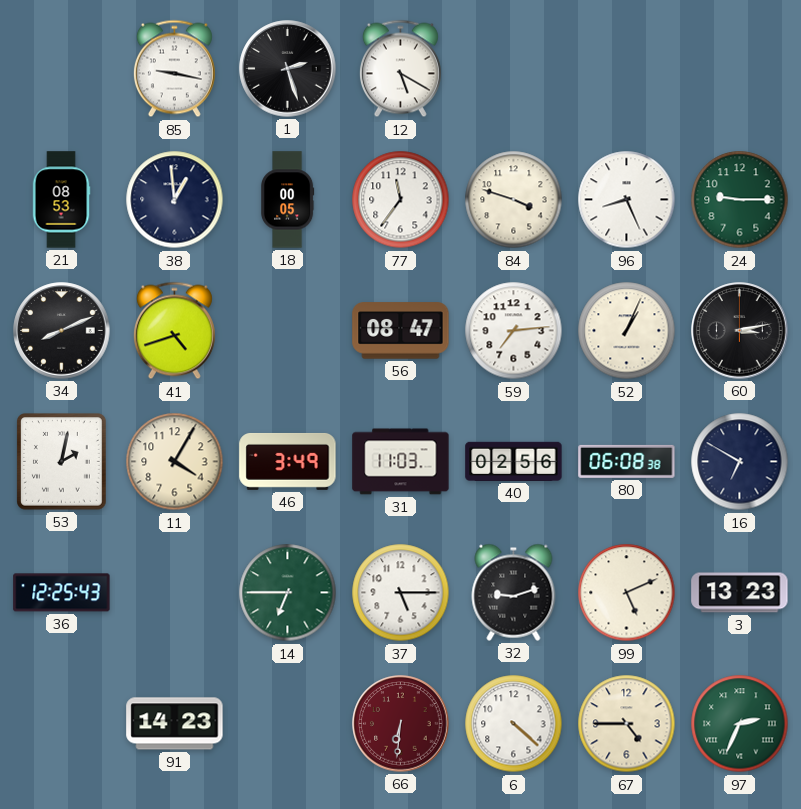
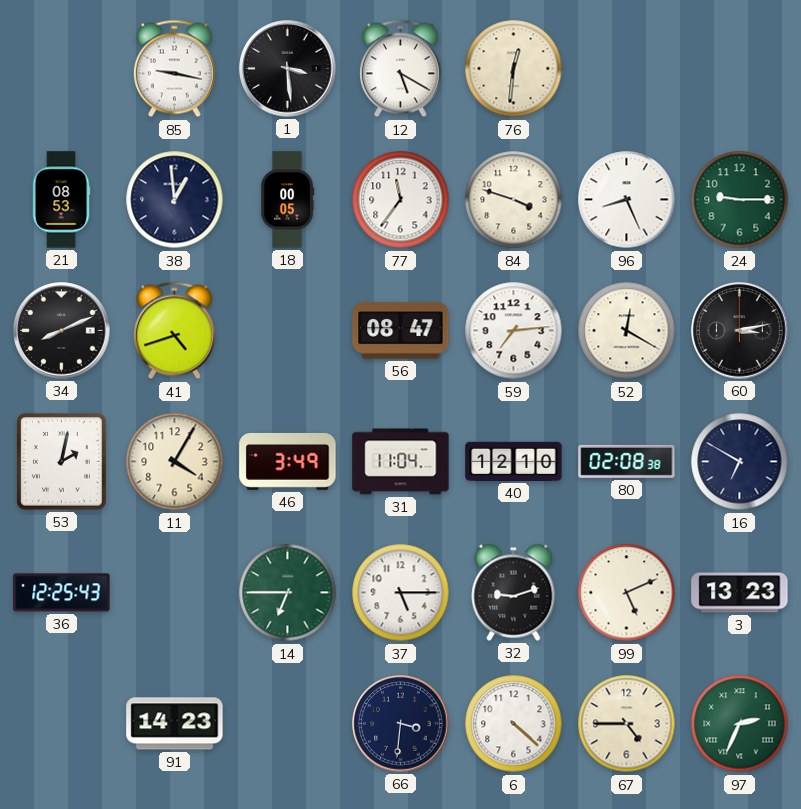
1: 2:27 -> 3:29 (288, 69)
76: none -> 12:31 (514, 69)
52: 1:04 -> 12:20 (627, 331)
31: 11:03 -> 11:04 (401, 462)
40: 02:56 -> 12:10 (514, 461)
80: 06:08 -> 02:08 (627, 461)
66: 6:31 -> 3:31 (401, 724)
66 dial: burgundy -> navy (401, 724)
